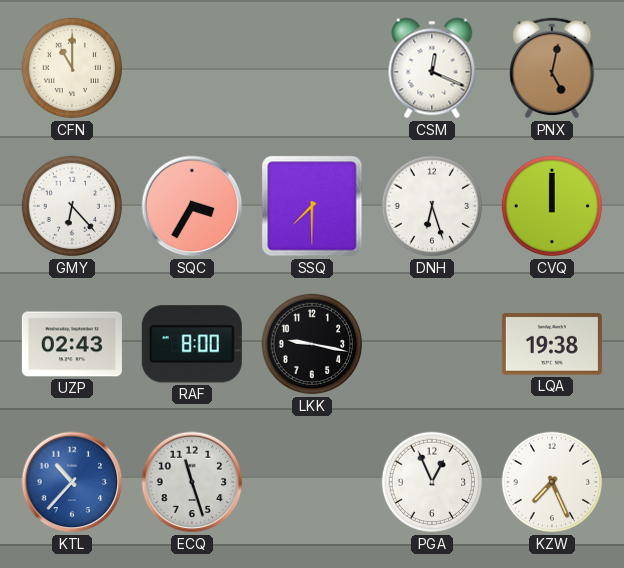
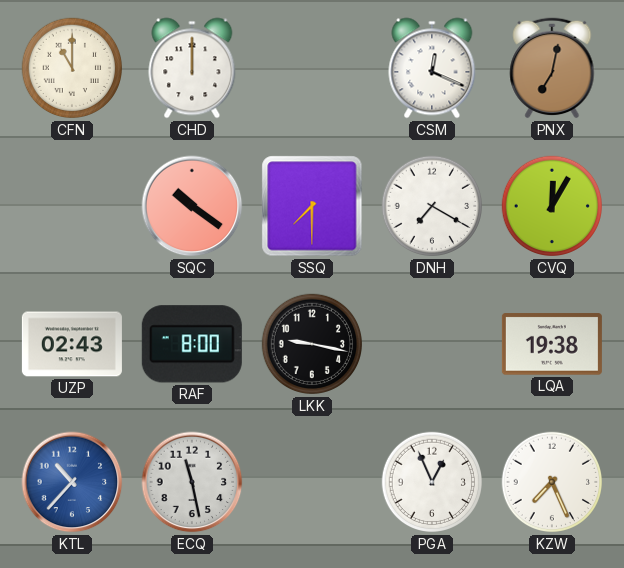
CHD: none -> 12:00 (192, 68)
PNX: 5:02 -> 7:02 (552, 68)
GMY: 6:23 -> none (72, 206)
SQC: 3:35 -> 10:21 (192, 206)
DNH: 6:27 -> 7:20 (432, 206)
CVQ: 12:00 -> 12:05 (552, 206)
ECQ: 11:27 -> 11:28 (192, 482)
